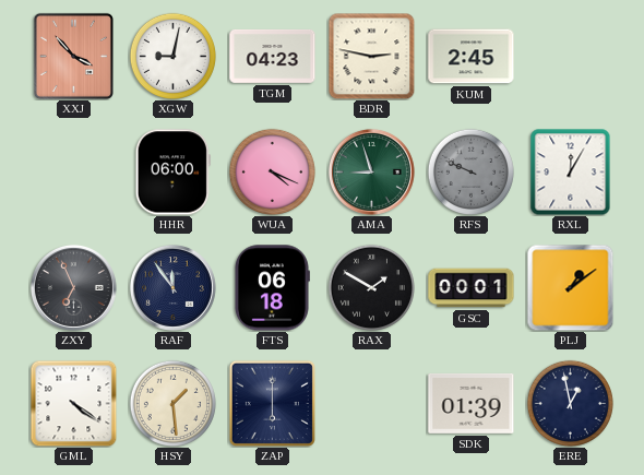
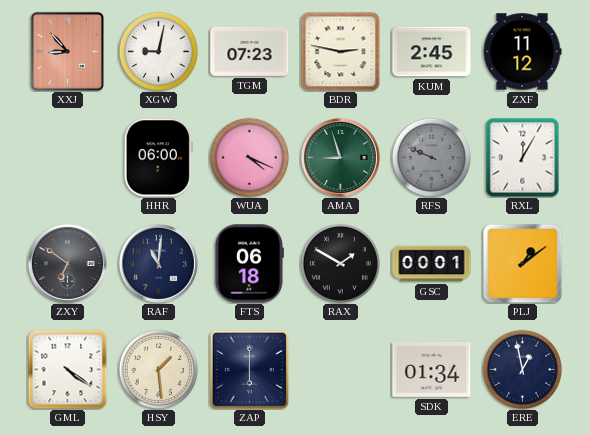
XXJ: 3:53 -> 8:53 (67, 51)
TGM: 04:23 -> 07:23 (250, 51)
ZXF: none -> 11:12 (522, 52)
ZXY: 6:56 -> 6:51 (67, 263)
RAF: 11:54 -> 11:01 (158, 263)
SDK: 01:39 -> 01:34 (432, 369)
